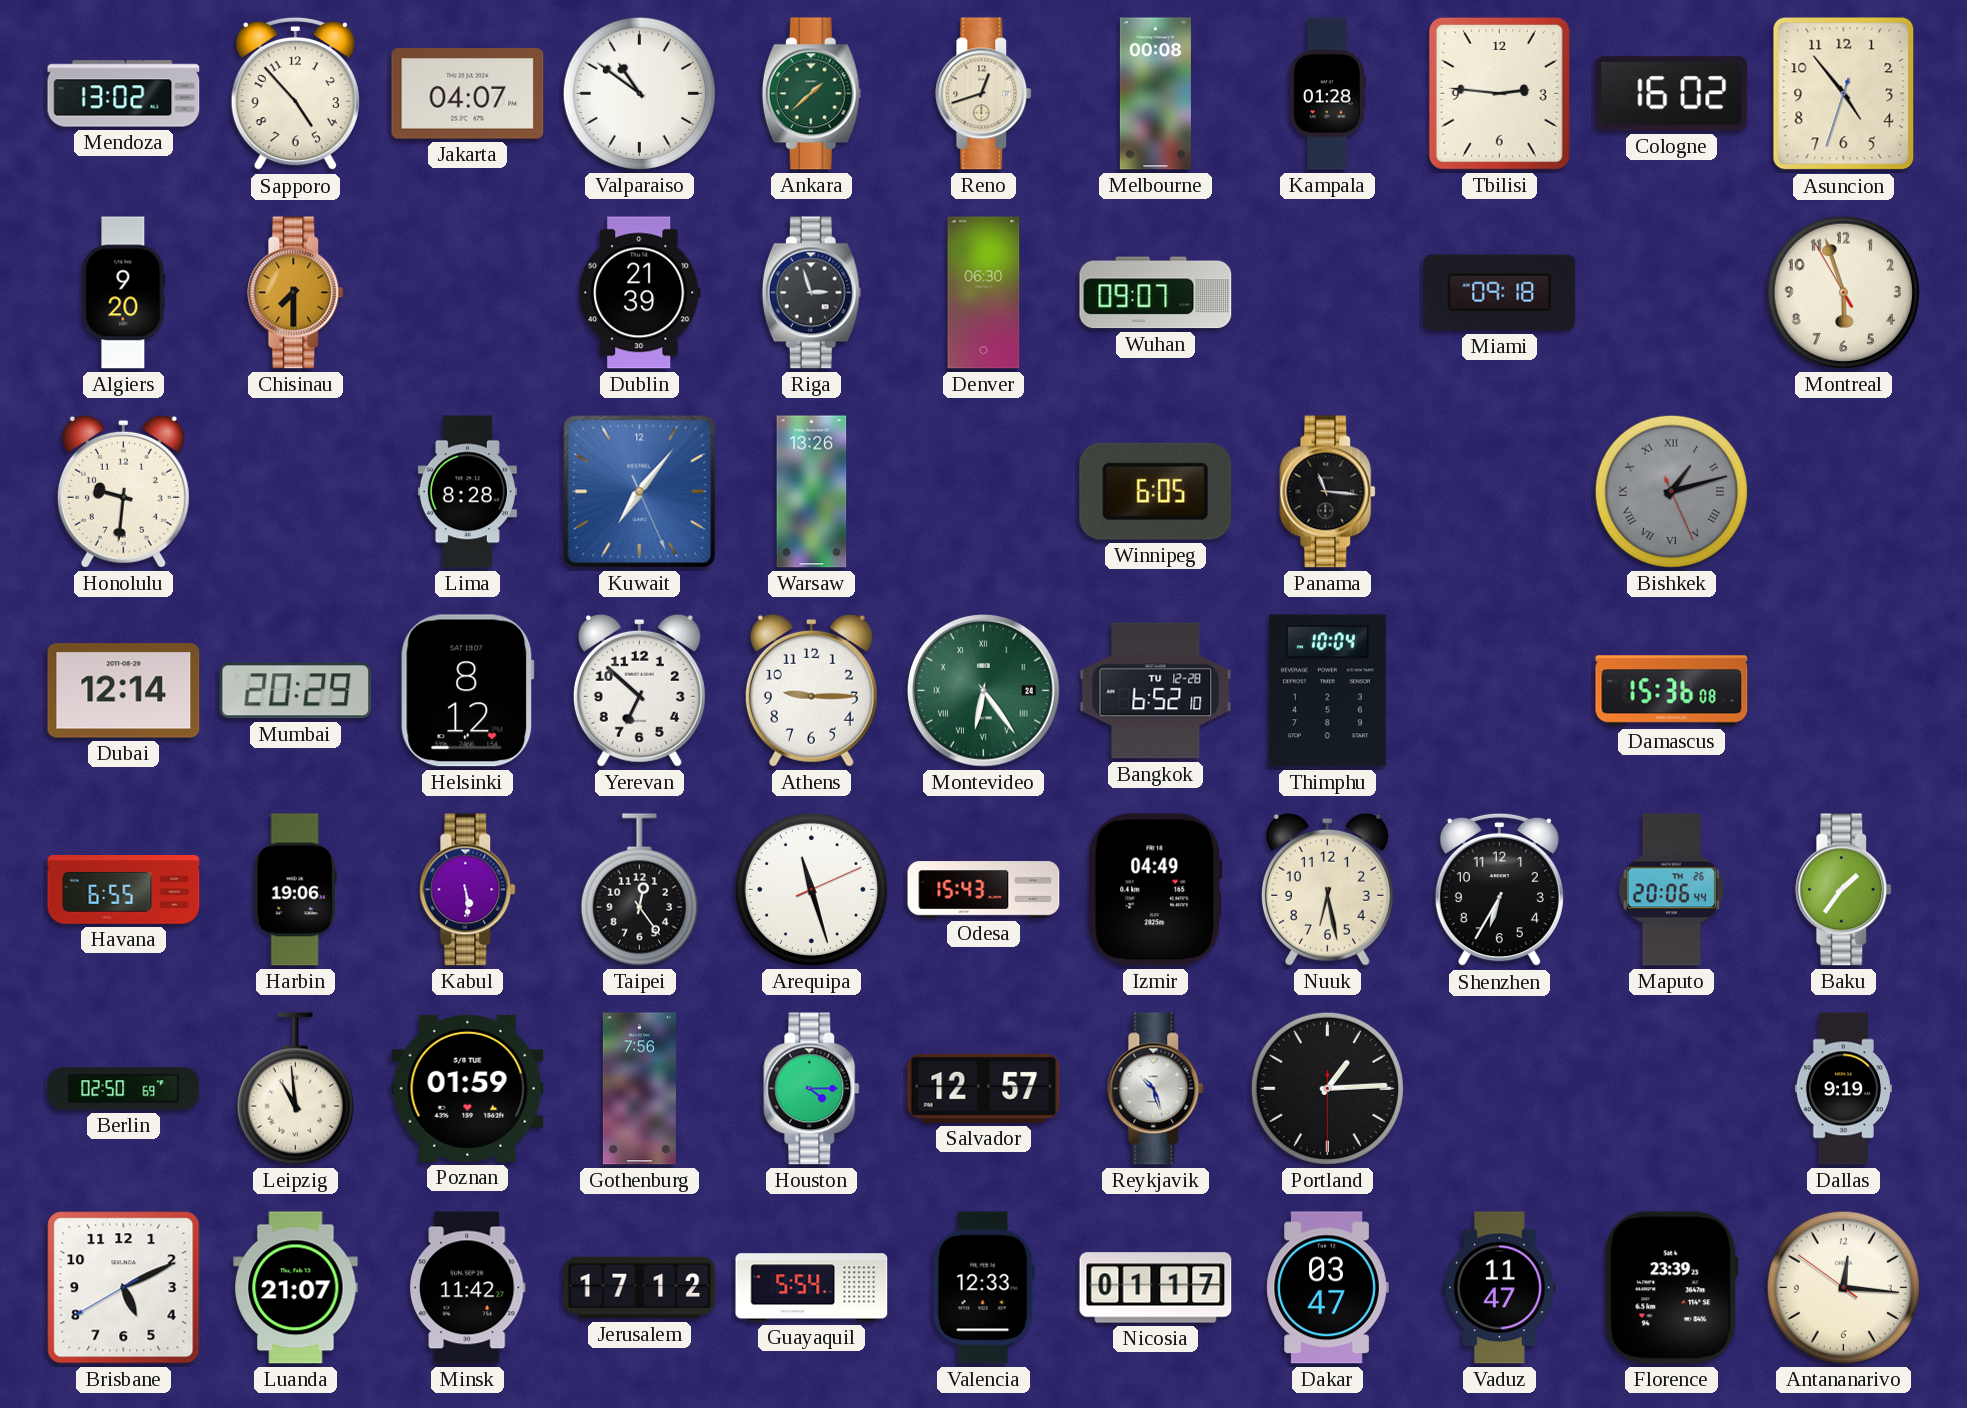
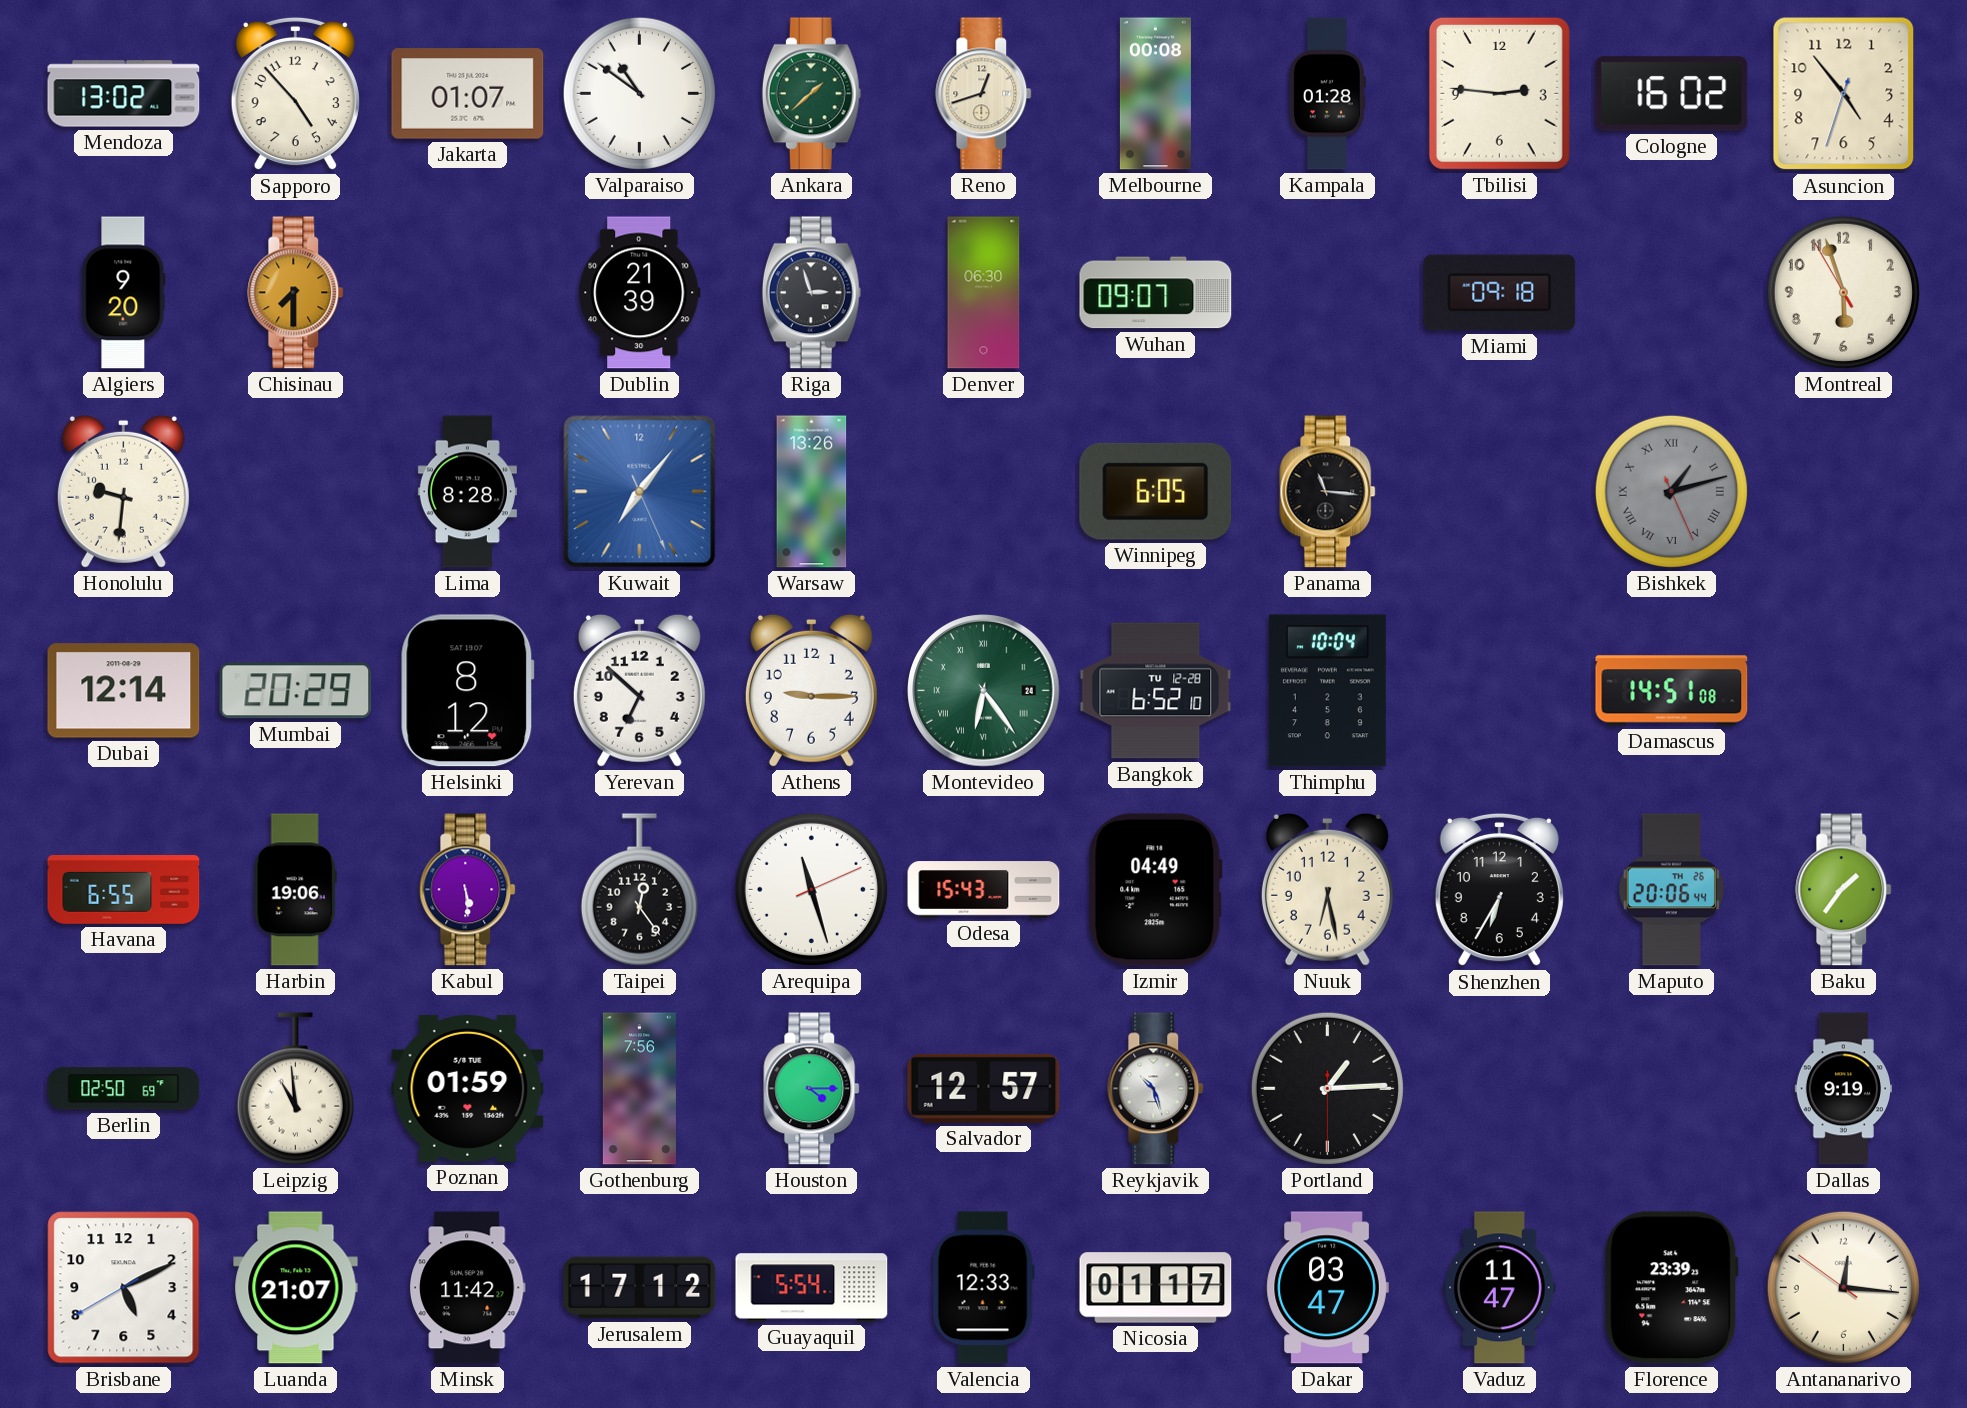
Jakarta: 04:07 -> 01:07 (468, 94)
Damascus: 15:36 -> 14:51 (1672, 691)
